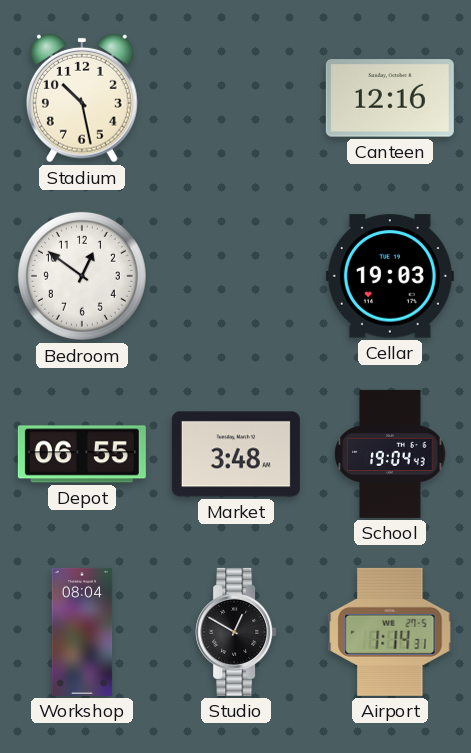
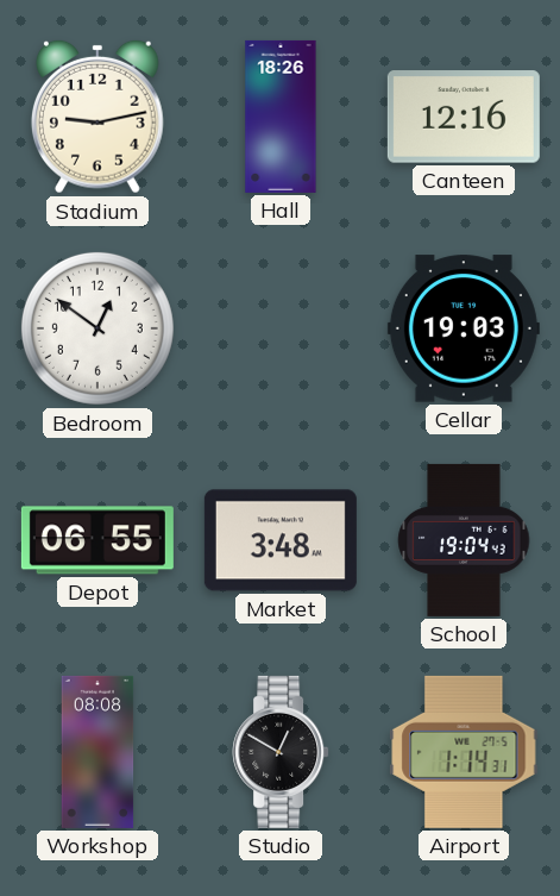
Stadium: 10:28 -> 9:13 (97, 117)
Hall: none -> 18:26 (281, 117)
Workshop: 08:04 -> 08:08 (97, 752)
